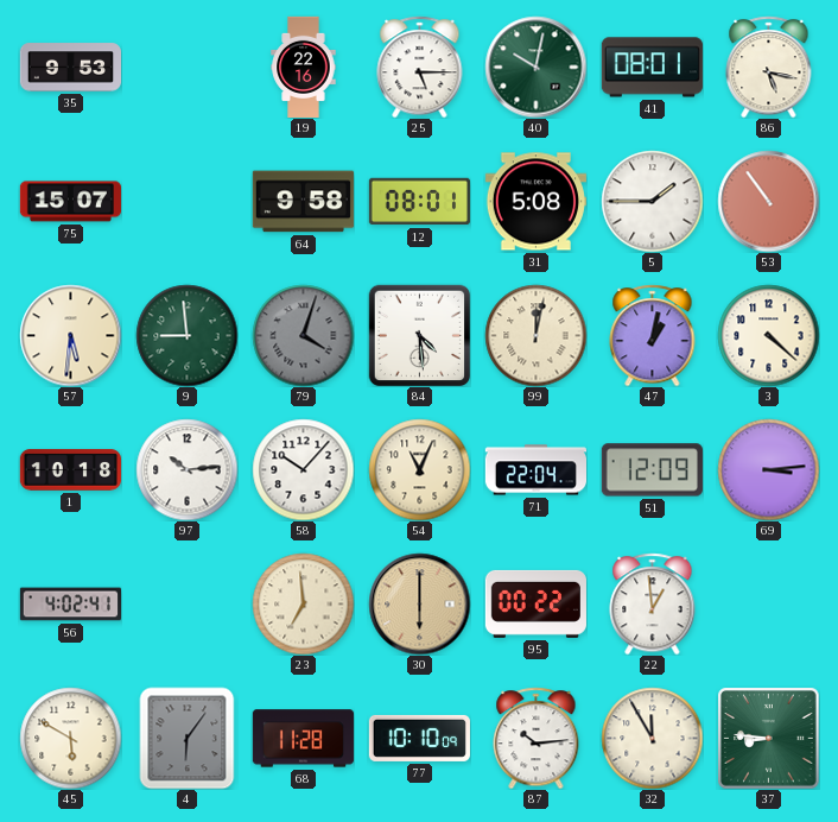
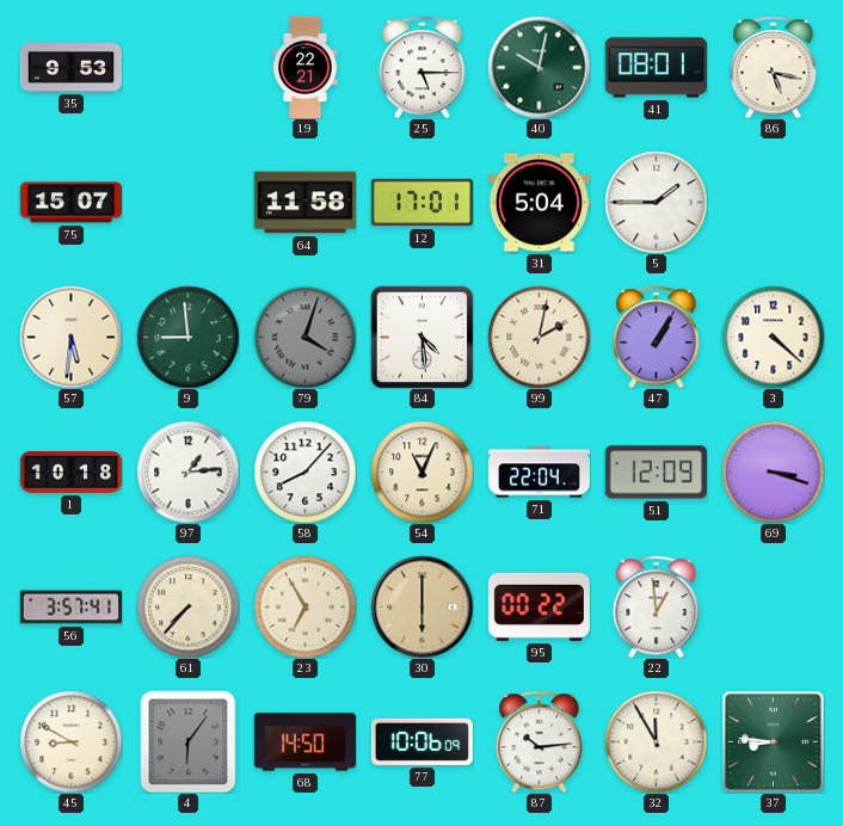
19: 22:16 -> 22:21 (306, 67)
64: 9:58 -> 11:58 (304, 203)
12: 08:01 -> 17:01 (421, 203)
31: 5:08 -> 5:04 (539, 203)
53: 10:54 -> none (768, 201)
99: 12:02 -> 2:02 (539, 337)
47: 1:02 -> 1:05 (657, 337)
97: 10:14 -> 1:14 (187, 471)
58: 10:07 -> 8:07 (304, 471)
69: 3:14 -> 3:18 (773, 471)
56: 4:02 -> 3:57 (70, 608)
61: none -> 7:37 (187, 606)
23: 6:59 -> 6:55 (304, 606)
45: 5:50 -> 8:50 (70, 741)
68: 11:28 -> 14:50 (304, 742)
77: 10:10 -> 10:06 (421, 741)
